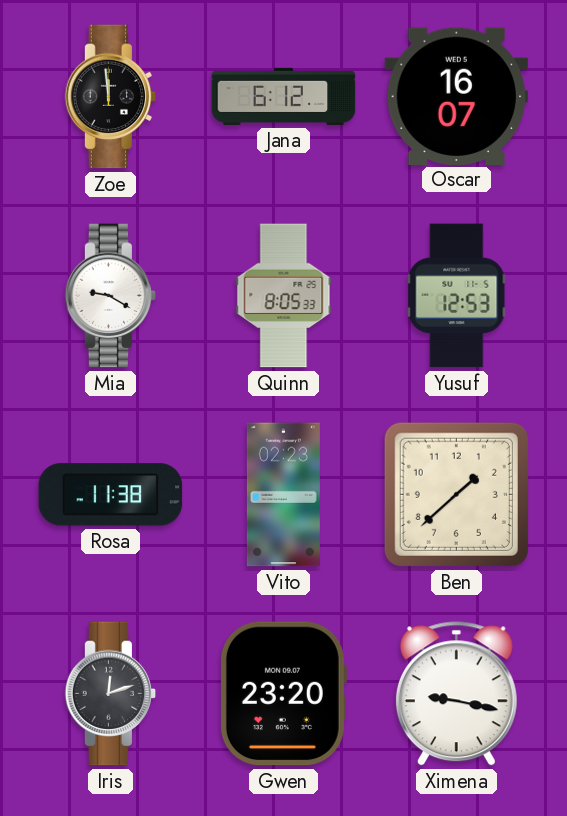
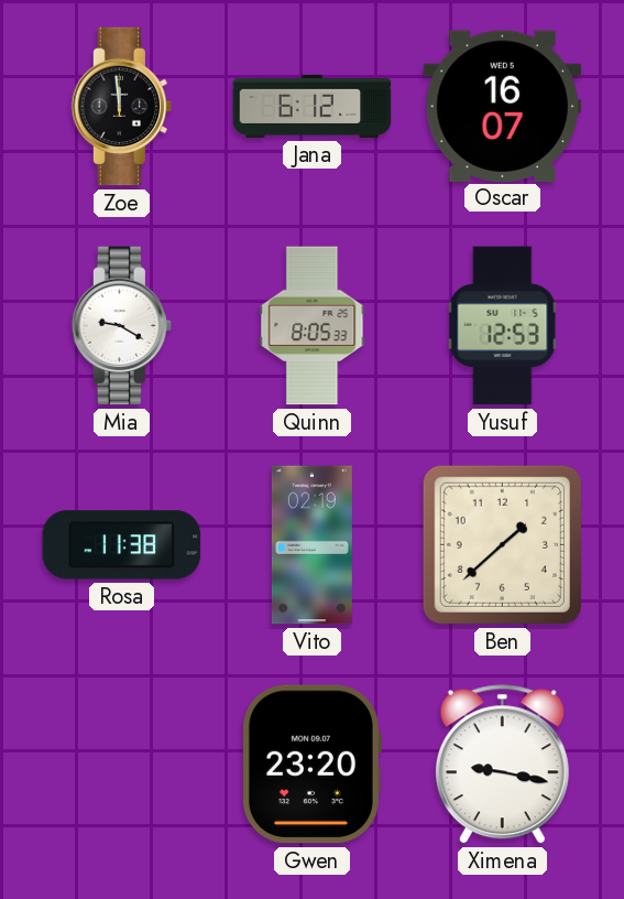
Vito: 02:23 -> 02:19 (311, 545)
Iris: 12:12 -> none (111, 694)
